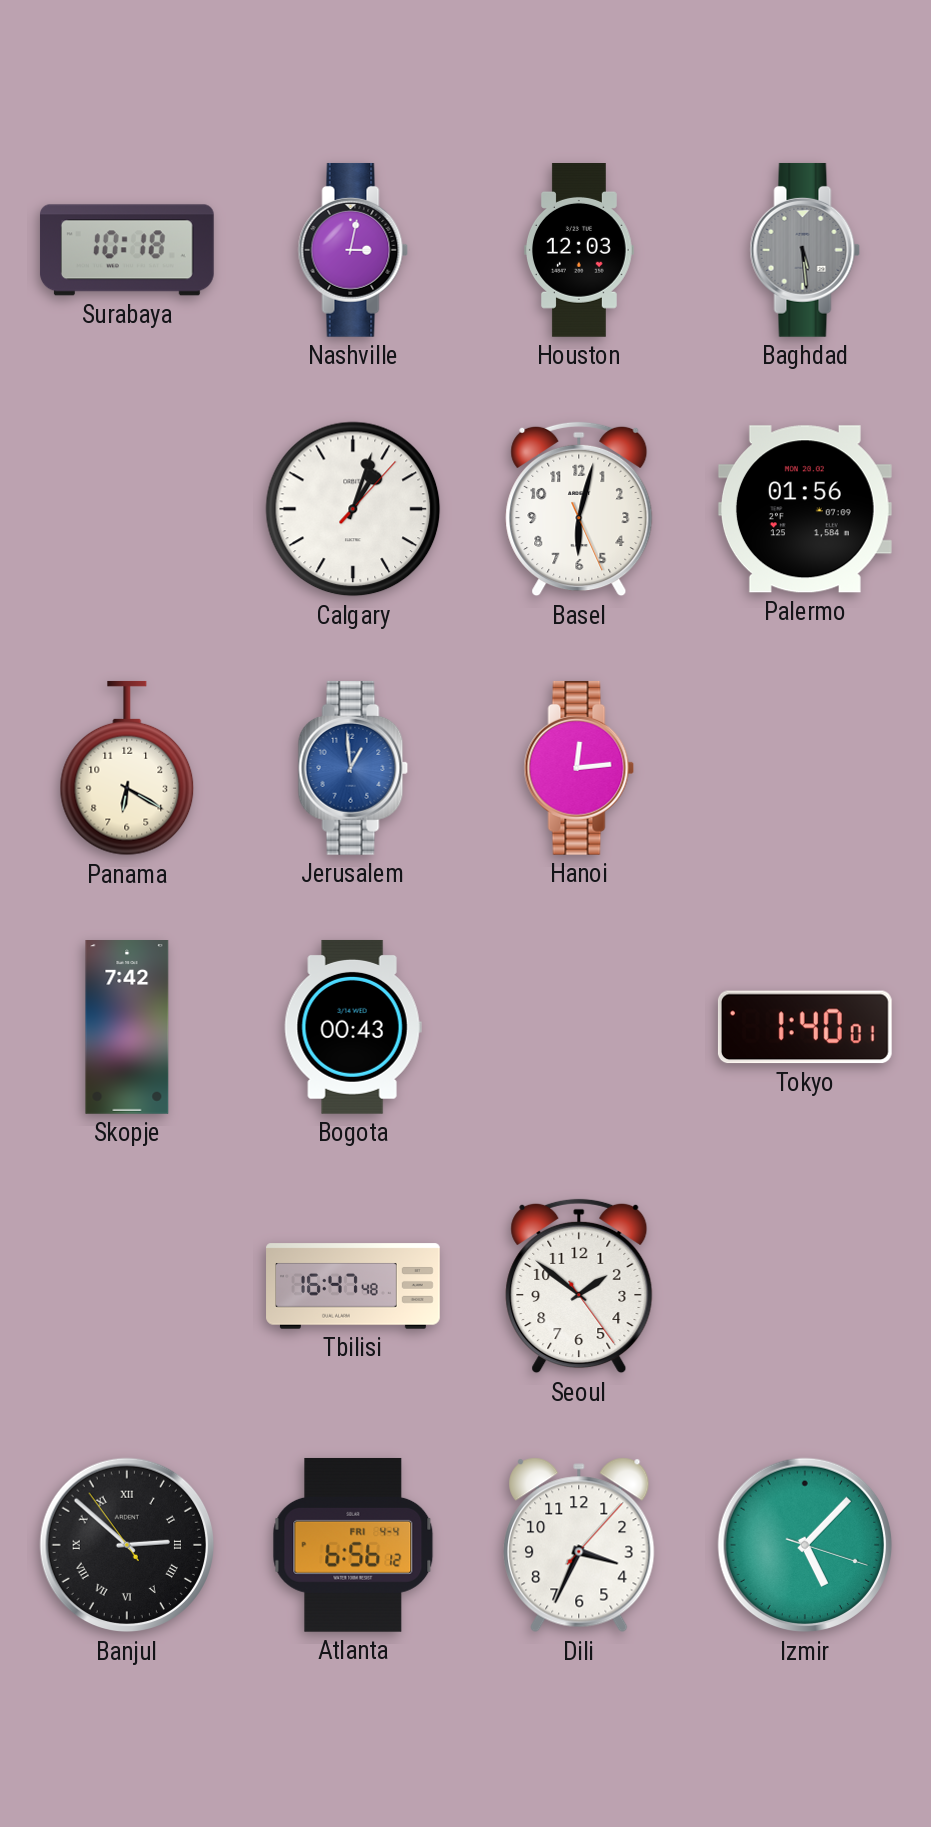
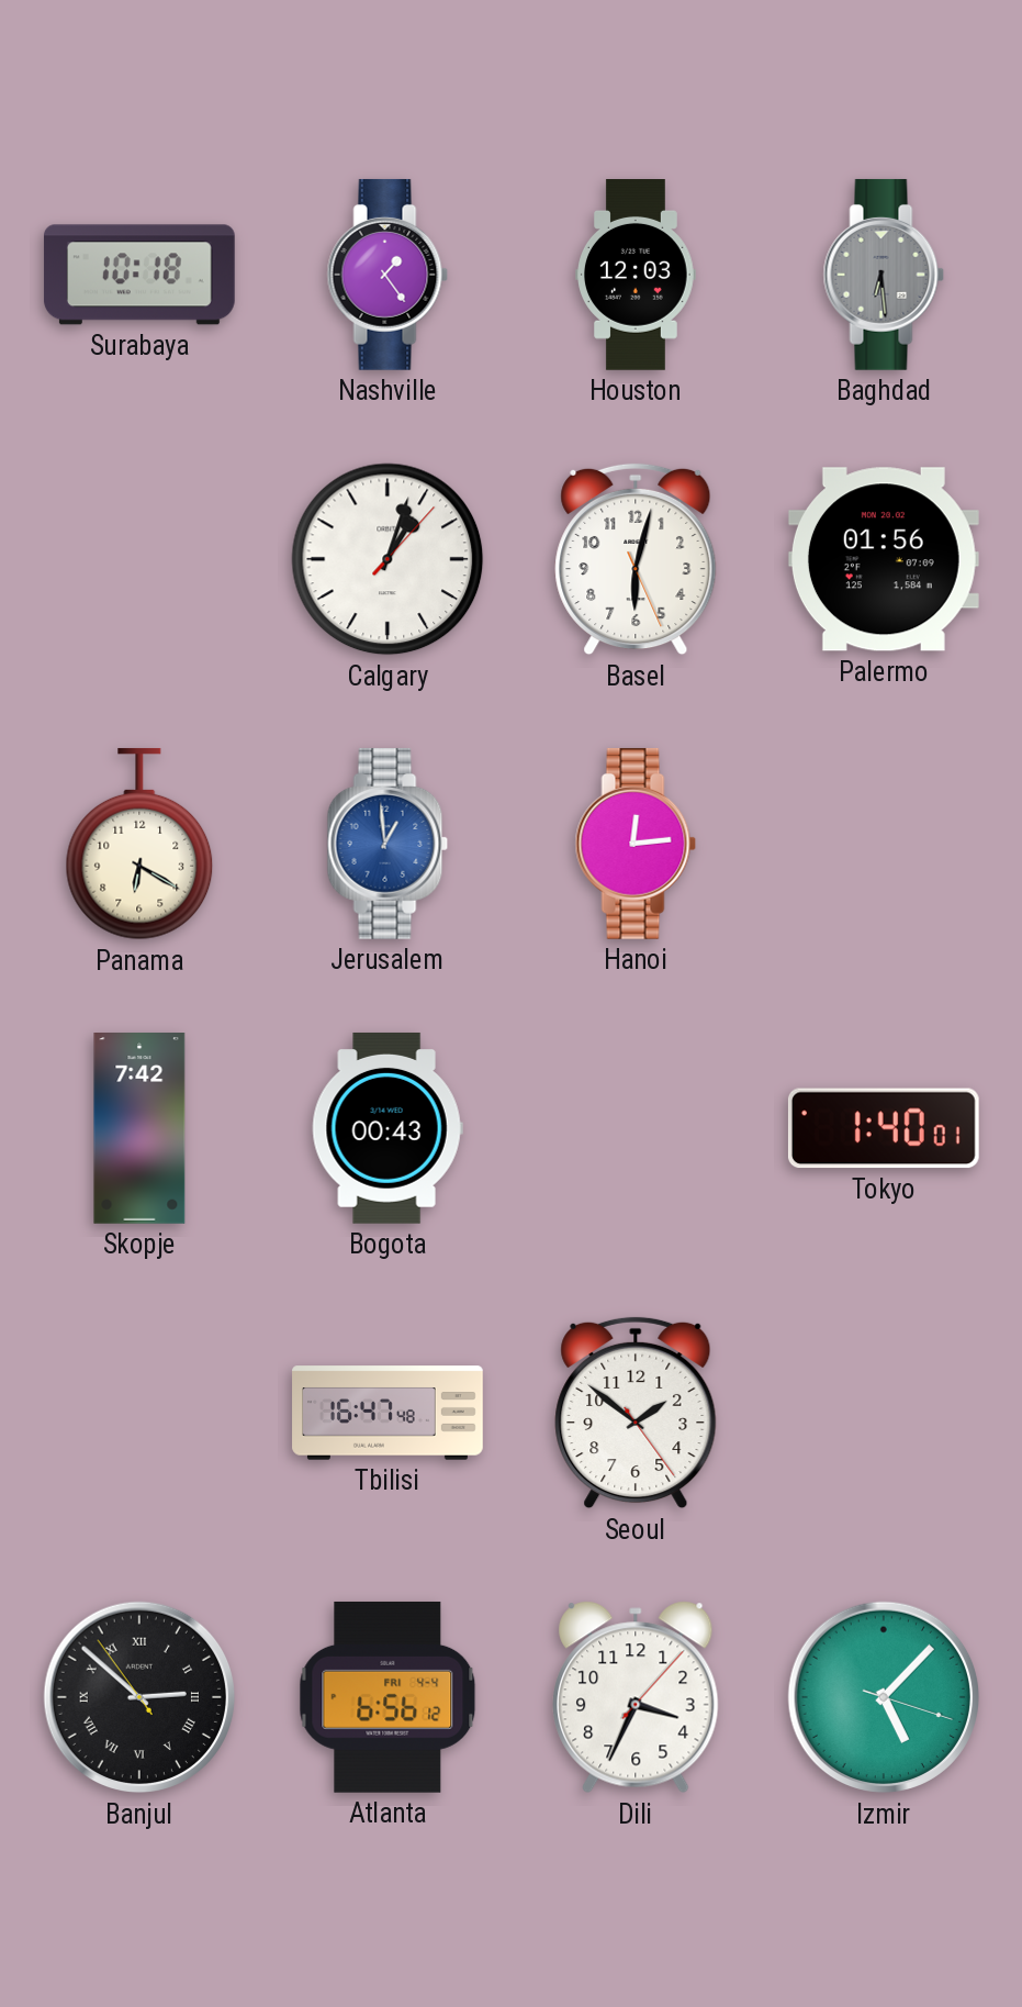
Nashville: 3:02 -> 1:24 (388, 275)
Baghdad: 5:29 -> 6:29 (884, 275)
